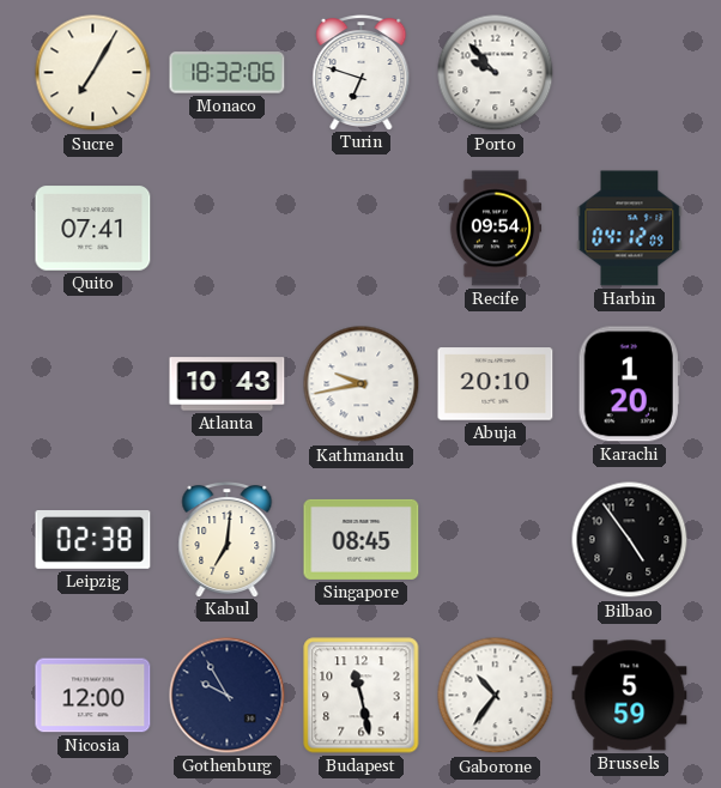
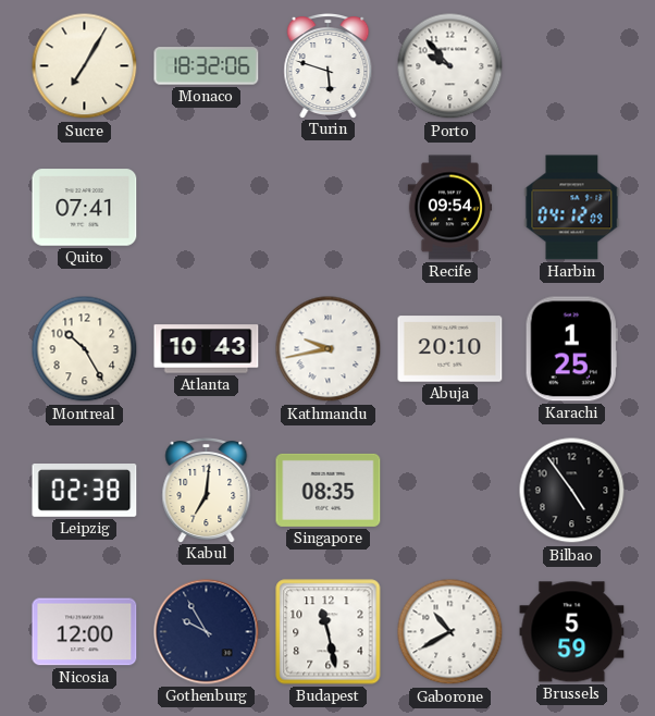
Turin: 6:48 -> 5:48 (329, 66)
Montreal: none -> 10:25 (85, 349)
Karachi: 1:20 -> 1:25 (571, 349)
Singapore: 08:45 -> 08:35 (329, 490)
Gaborone: 10:36 -> 10:40 (450, 632)
